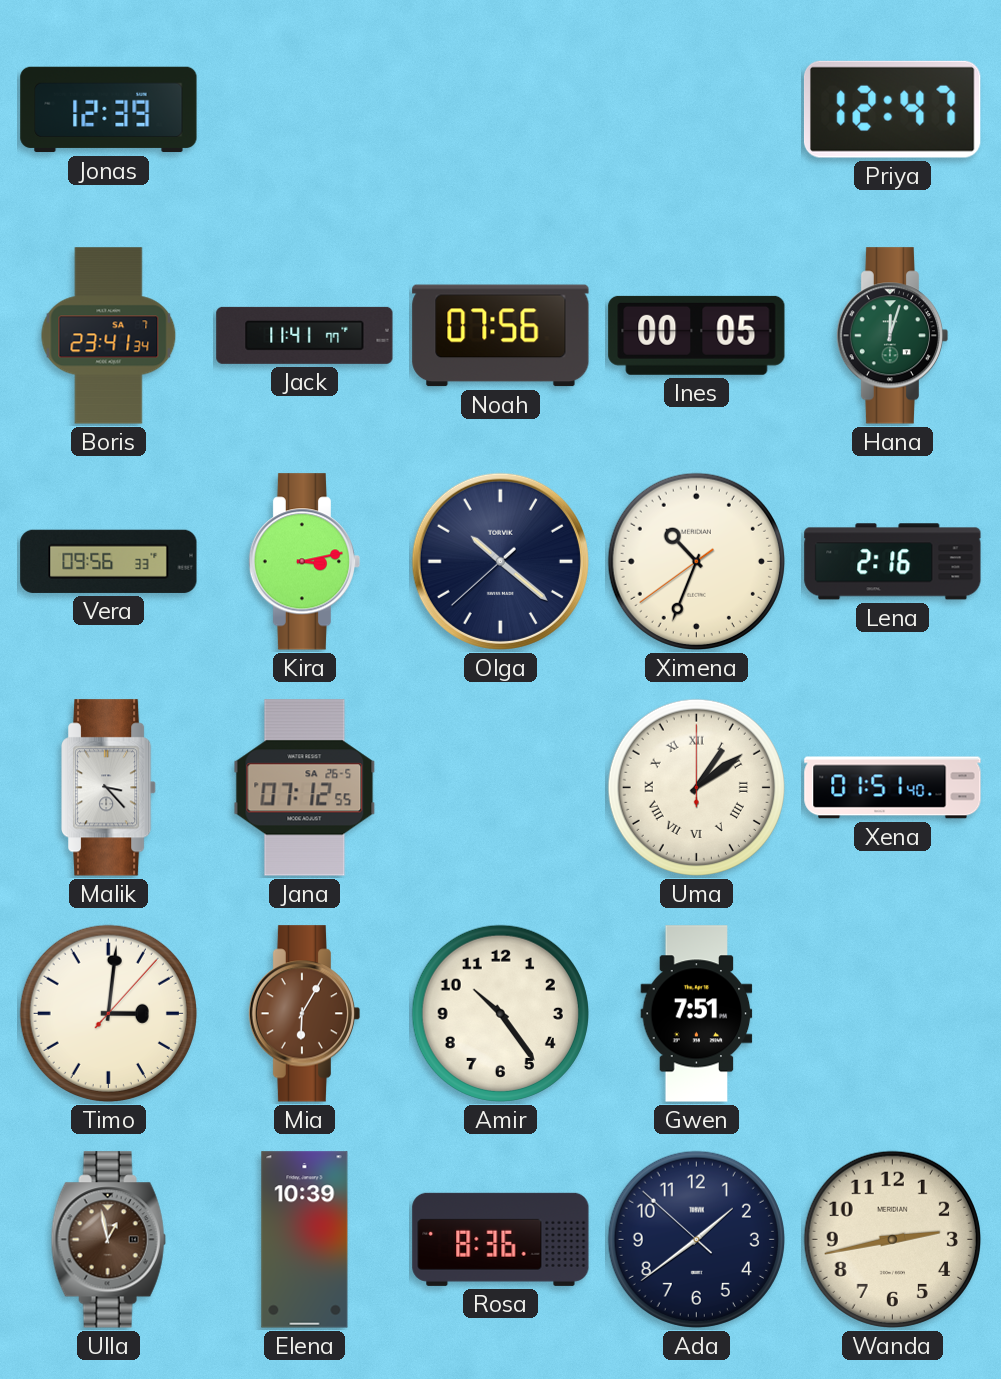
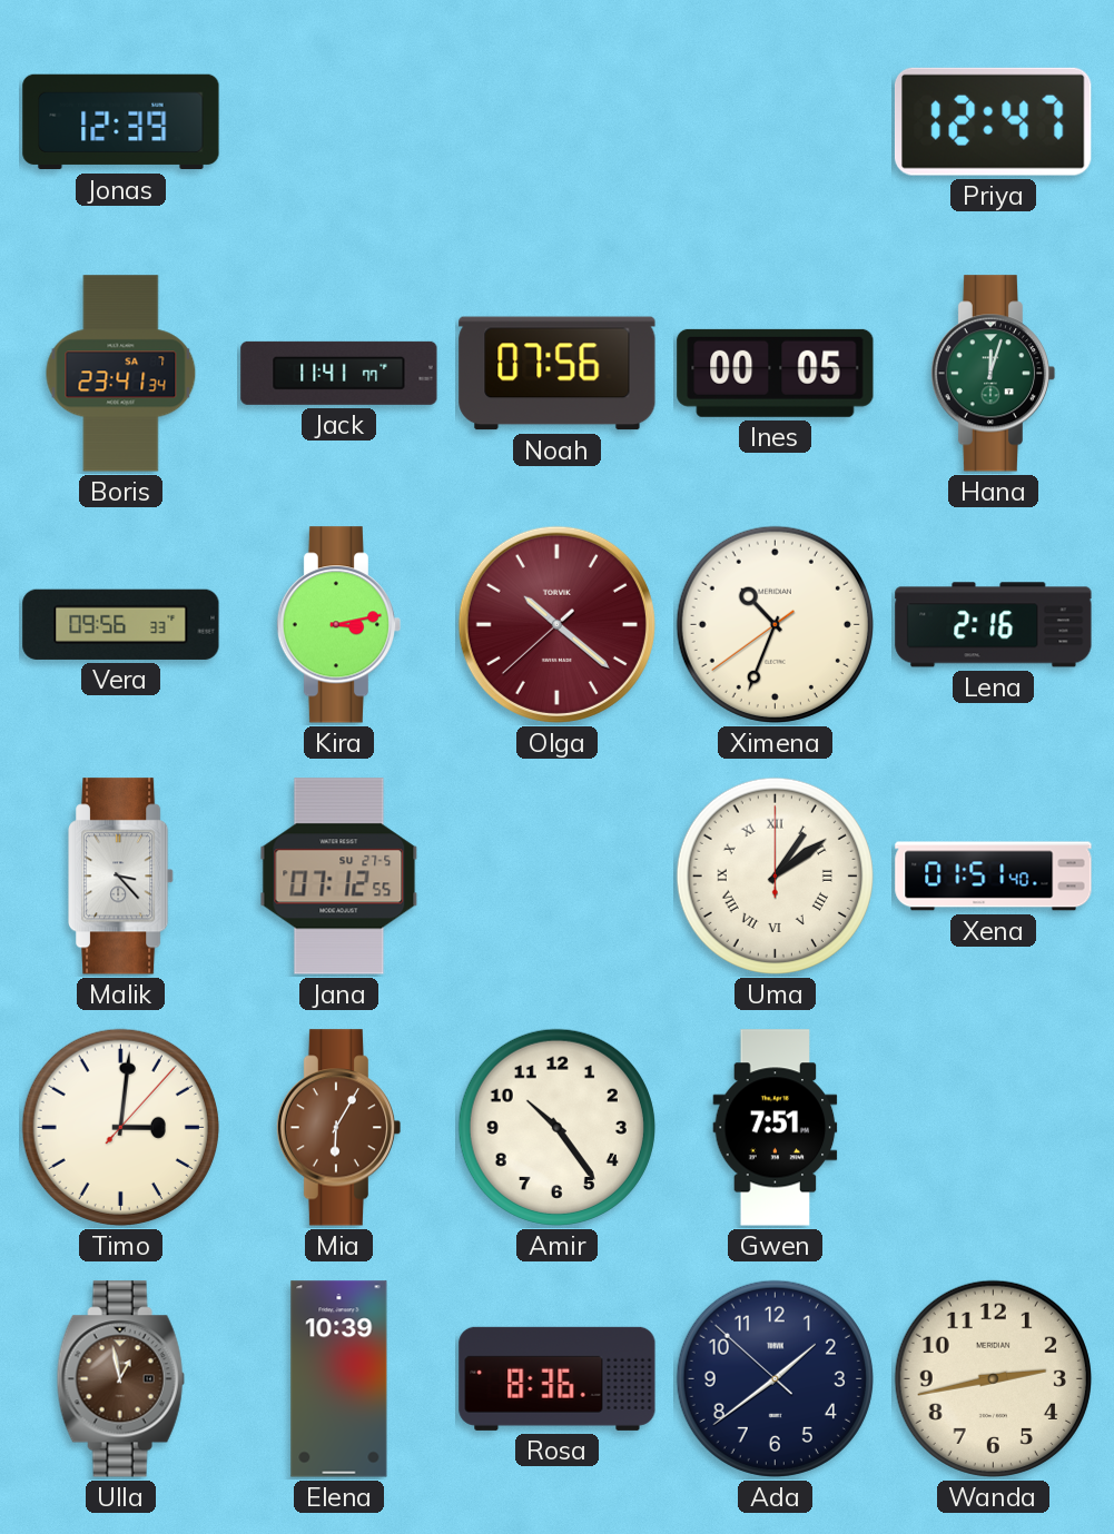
Olga dial: navy -> burgundy (556, 624)
Jana date: SA 26-5 -> SU 27-5 (339, 877)
